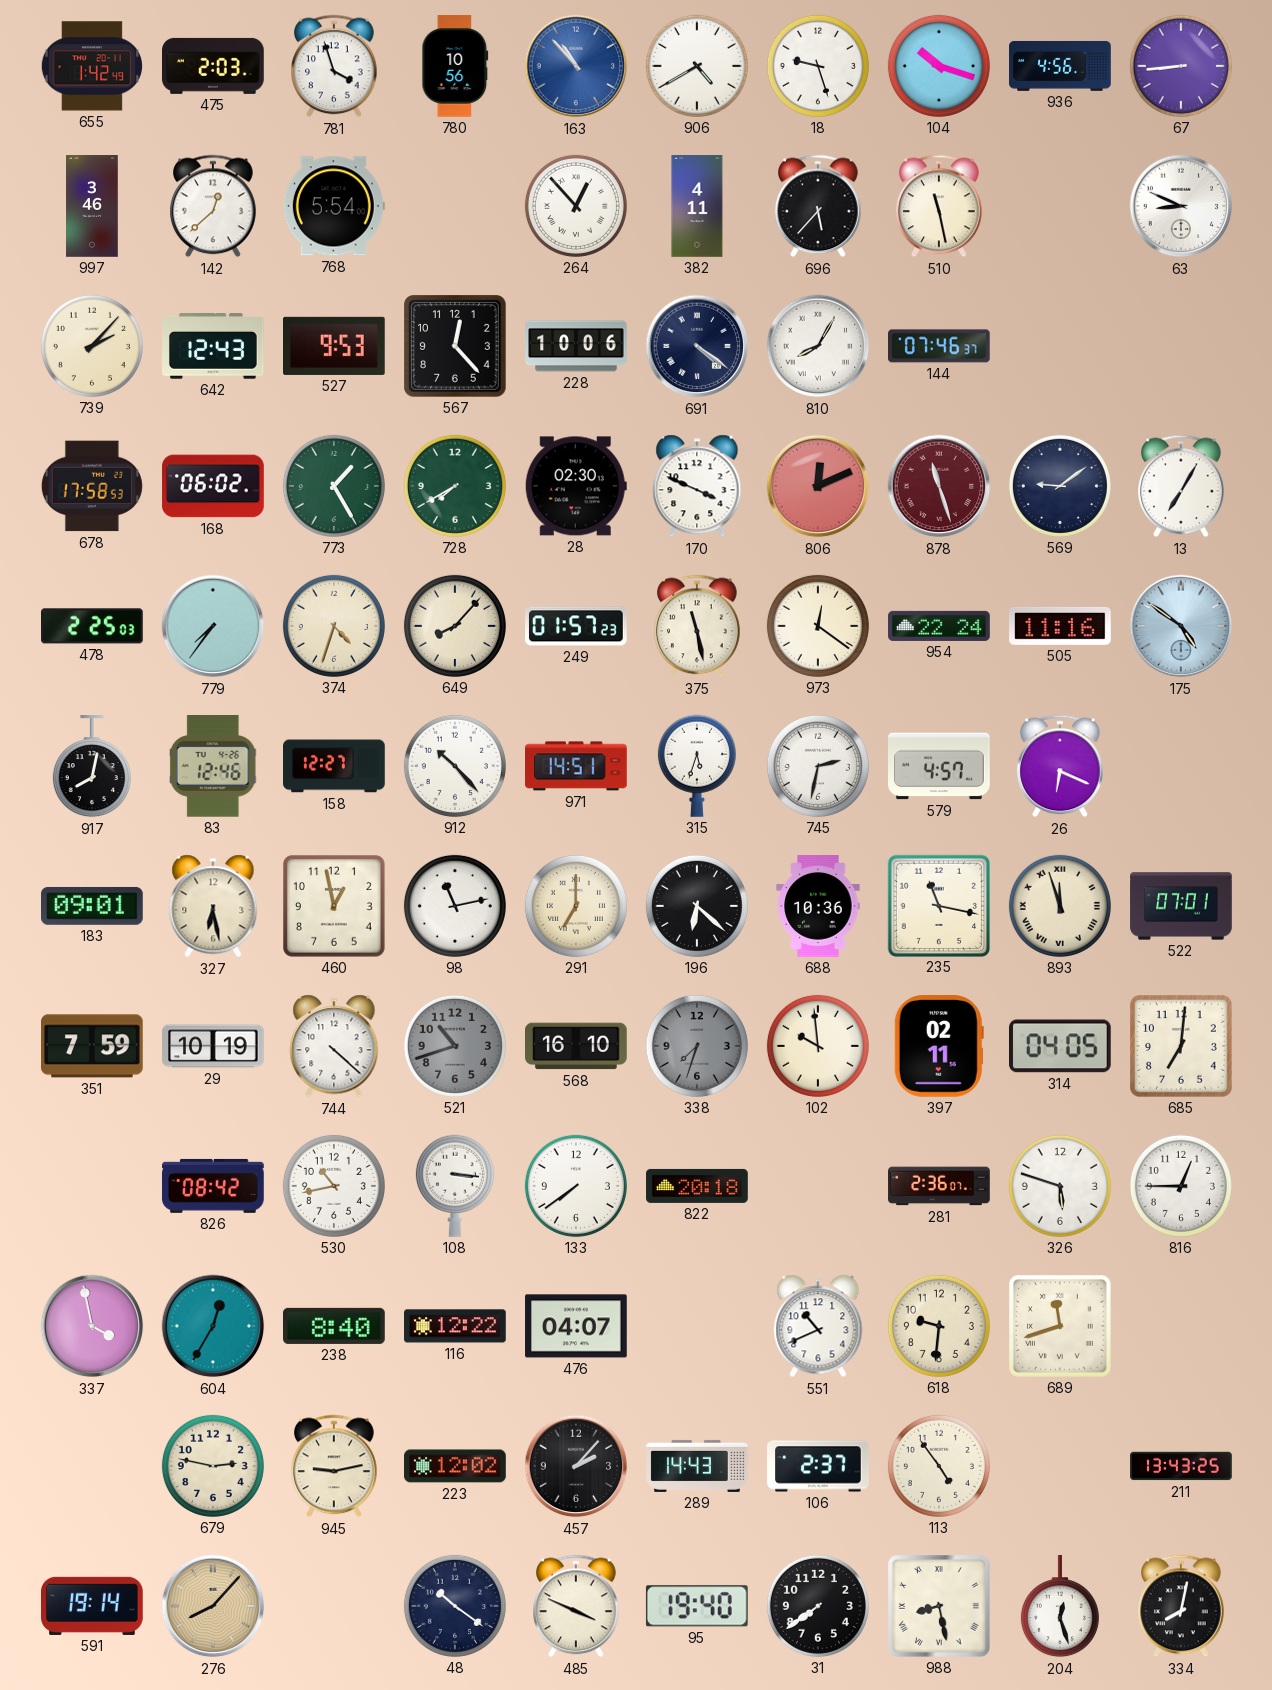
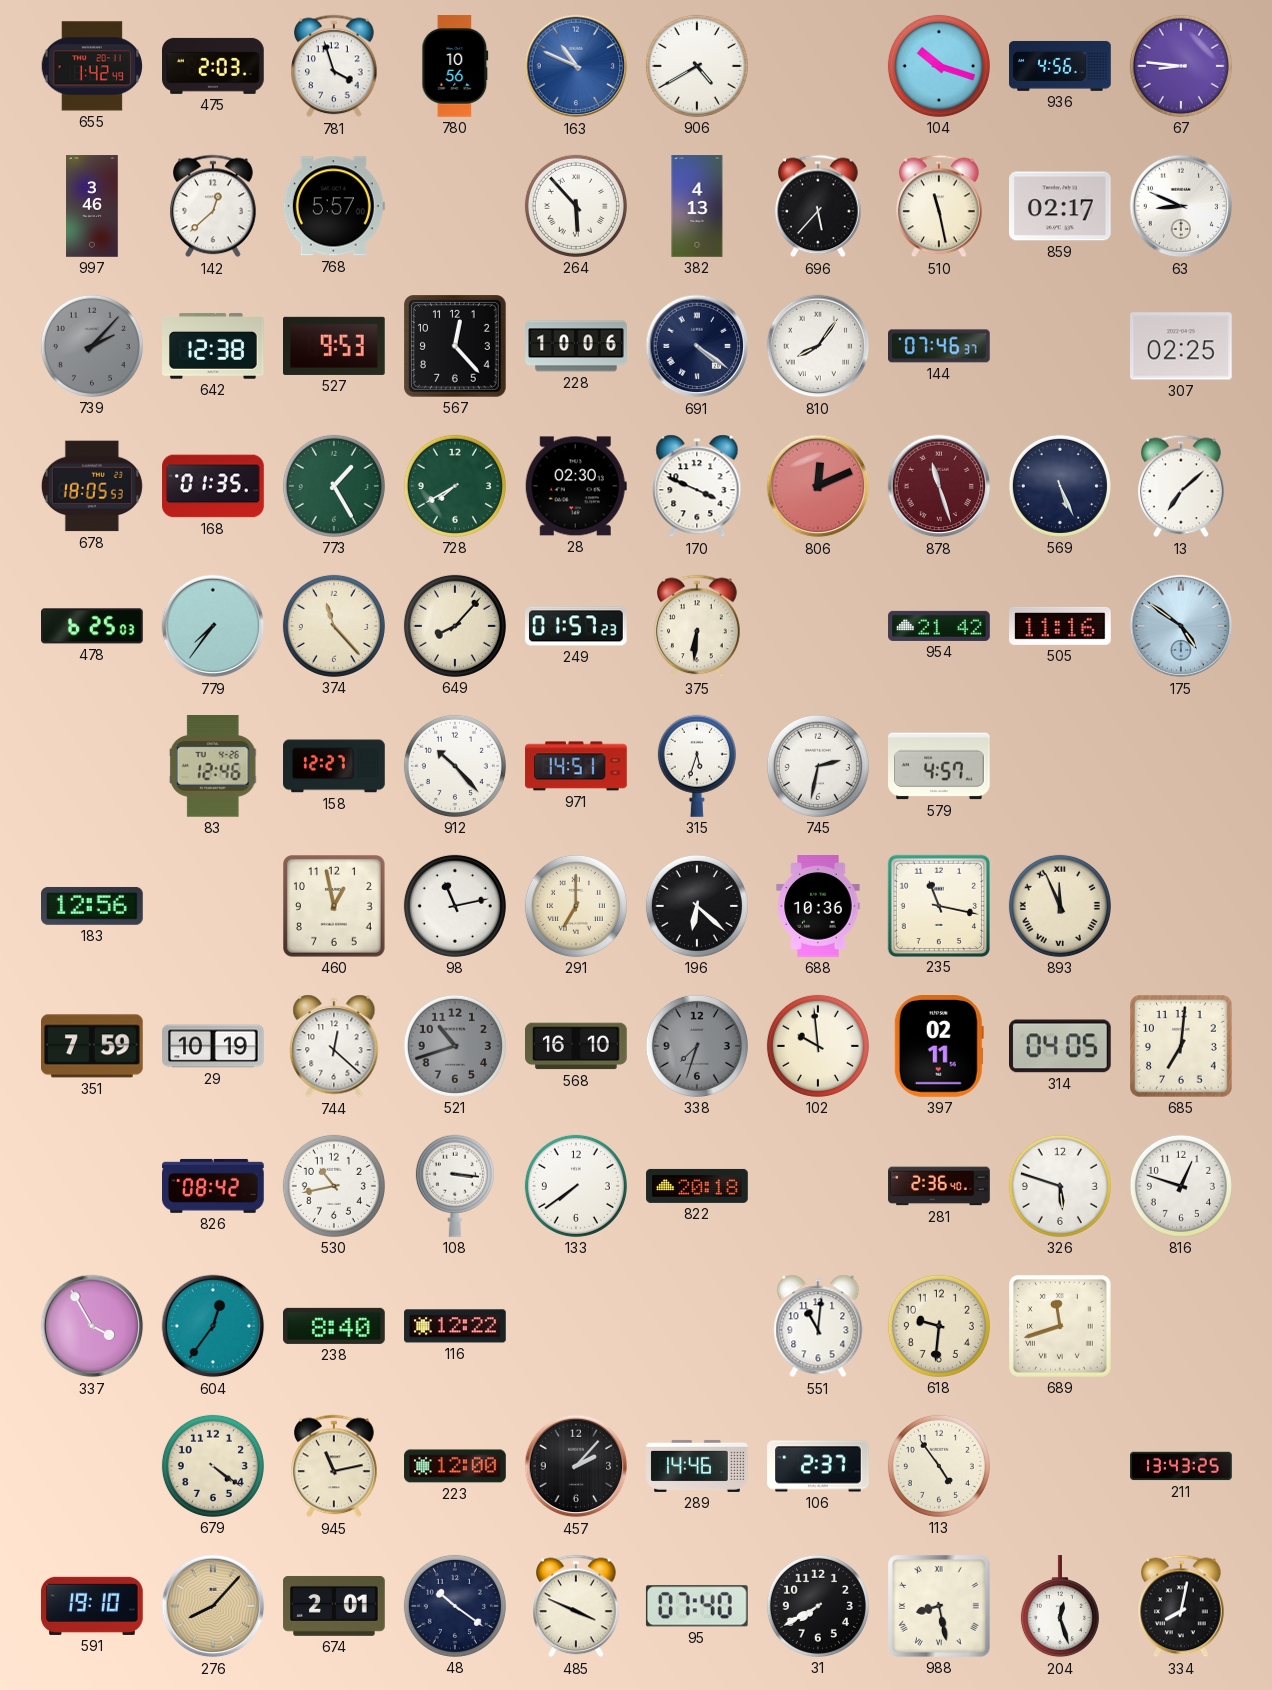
163: 10:53 -> 10:49 (576, 66)
18: 9:27 -> none (818, 66)
67: 8:44 -> 8:46 (1181, 66)
768: 5:54 -> 5:57 (334, 206)
264: 12:53 -> 5:53 (576, 206)
382: 4:11 -> 4:13 (697, 206)
859: none -> 02:17 (1061, 206)
739 dial: cream -> grey (92, 346)
642: 12:43 -> 12:38 (214, 346)
810: 8:05 -> 8:06 (818, 346)
307: none -> 02:25 (1182, 346)
678: 17:58 -> 18:05 (92, 486)
168: 06:02 -> 01:35 (213, 486)
569: 9:09 -> 5:26 (1060, 486)
13: 7:05 -> 7:08 (1181, 486)
478: 2:25 -> 6:25 (93, 626)
374: 4:33 -> 11:23 (334, 626)
375: 11:28 -> 6:31 (697, 626)
973: 12:21 -> none (818, 626)
954: 22:24 -> 21:42 (939, 626)
917: 8:02 -> none (92, 767)
26: 6:19 -> none (1060, 766)
183: 09:01 -> 12:56 (93, 906)
327: 6:28 -> none (213, 906)
893: 11:57 -> 11:56 (1060, 906)
522: 07:01 -> none (1181, 906)
744: 4:22 -> 12:22 (334, 1046)
281: 2:36:07 -> 2:36:40 (939, 1186)
816: 12:45 -> 12:48 (1181, 1186)
337: 3:58 -> 3:55 (92, 1326)
604: 12:35 -> 12:36 (213, 1326)
476: 04:07 -> none (576, 1326)
551: 10:41 -> 11:01 (818, 1326)
679: 2:47 -> 4:21 (213, 1466)
945: 9:13 -> 11:13 (334, 1466)
223: 12:02 -> 12:00 (455, 1466)
289: 14:43 -> 14:46 (697, 1466)
591: 19:14 -> 19:10 (93, 1606)
674: none -> 2:01 (334, 1606)
95: 19:40 -> 07:40 (697, 1606)
31: 7:39 -> 7:40 (818, 1606)
